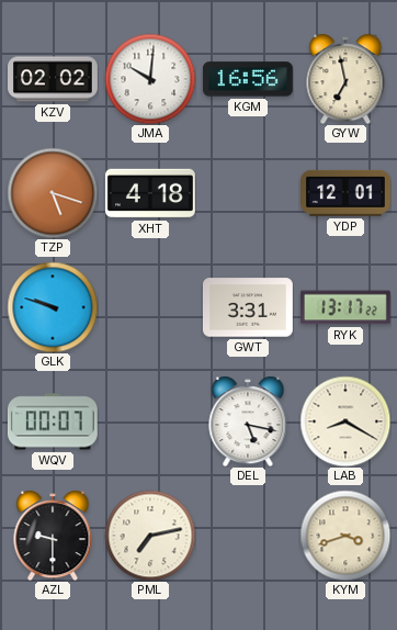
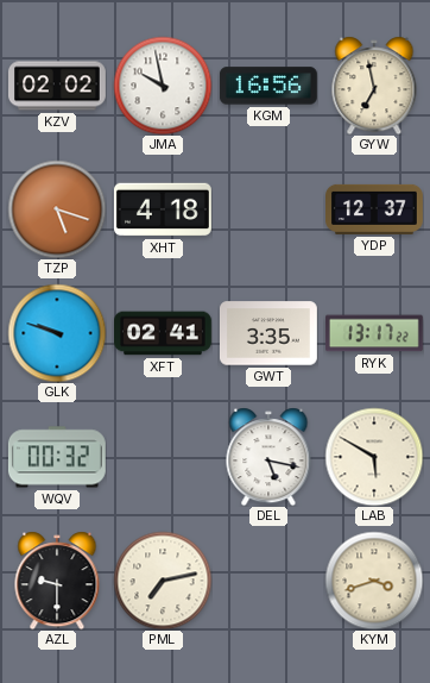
JMA: 10:01 -> 9:58 (163, 86)
YDP: 12:01 -> 12:37 (375, 209)
XFT: none -> 02:41 (164, 333)
GWT: 3:31 -> 3:35 (268, 333)
WQV: 00:07 -> 00:32 (57, 457)
LAB: 8:20 -> 5:50 (374, 457)
